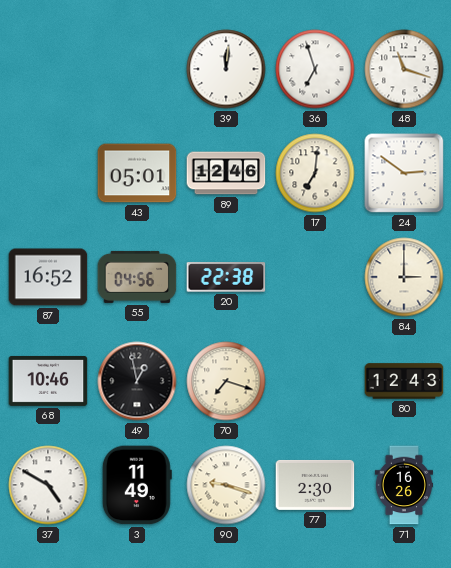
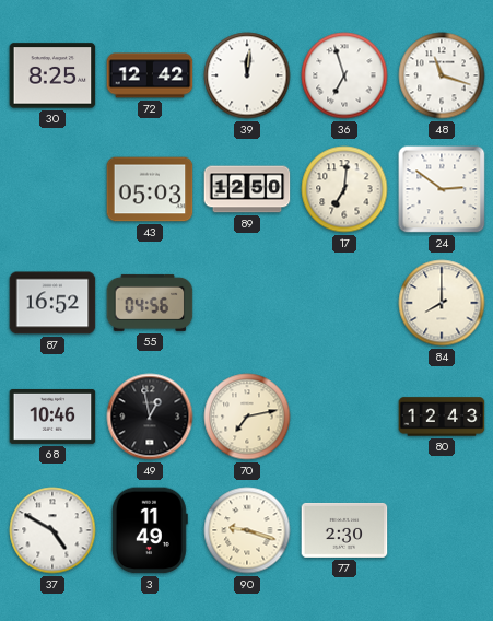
30: none -> 8:25 (52, 75)
72: none -> 12:42 (150, 75)
43: 05:01 -> 05:03 (150, 189)
89: 12:46 -> 12:50 (247, 189)
20: 22:38 -> none (226, 277)
84: 3:00 -> 8:00 (442, 303)
70: 7:18 -> 7:13 (247, 417)
71: 16:26 -> none (404, 485)
